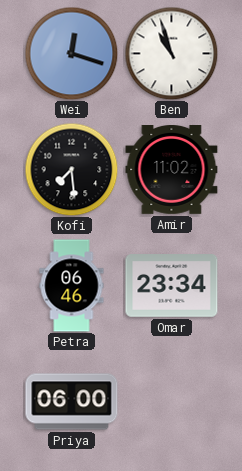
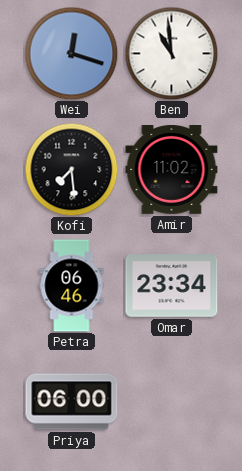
Ben: 10:57 -> 10:59 (171, 53)
